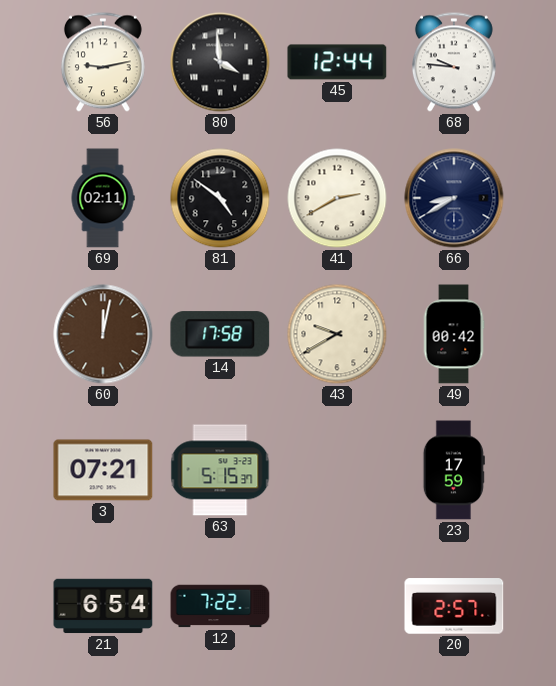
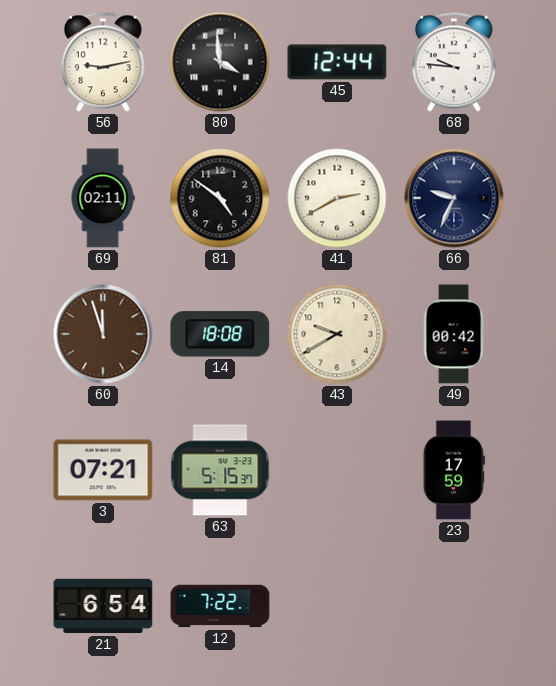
66: 8:40 -> 9:34 (454, 198)
60: 12:02 -> 11:57 (103, 334)
14: 17:58 -> 18:08 (220, 334)
20: 2:57 -> none (454, 606)
